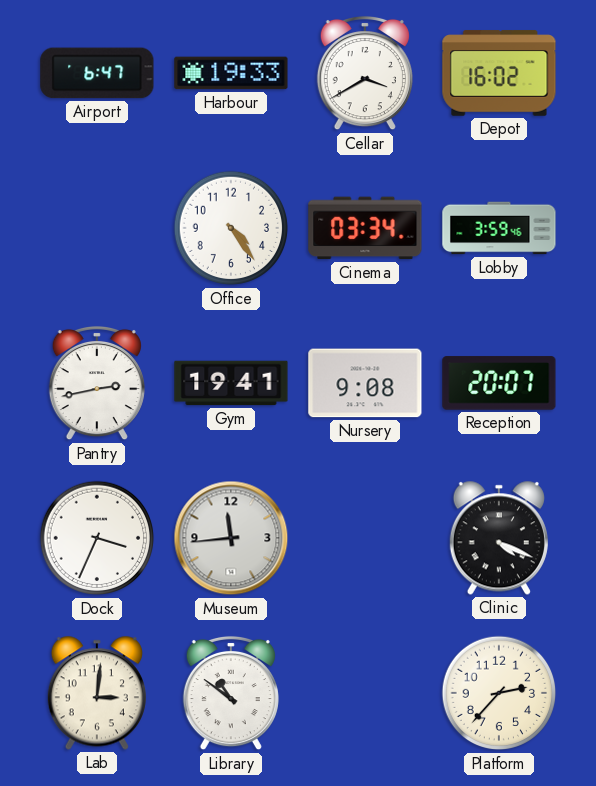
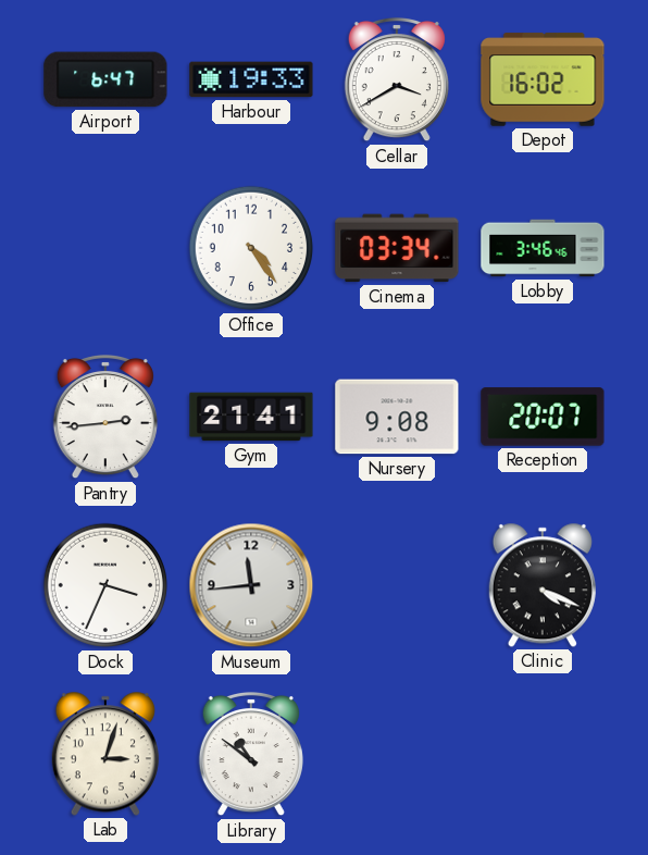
Lobby: 3:59 -> 3:46 (543, 248)
Pantry: 2:43 -> 2:44 (105, 417)
Gym: 19:41 -> 21:41 (251, 417)
Lab: 3:01 -> 3:03 (105, 754)
Platform: 2:37 -> none (499, 693)
